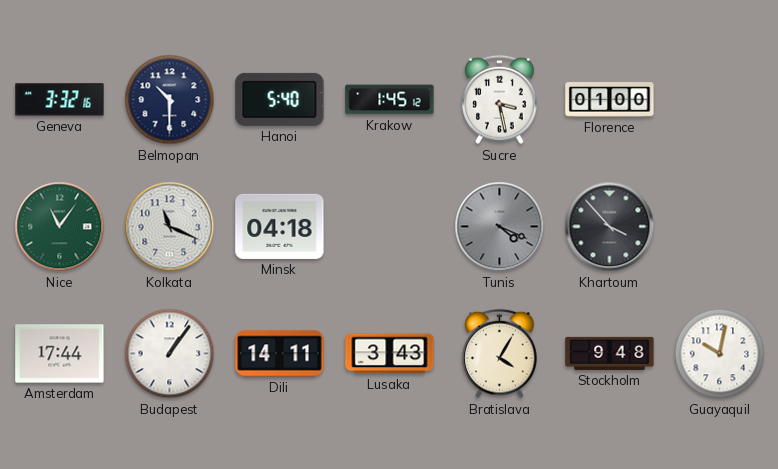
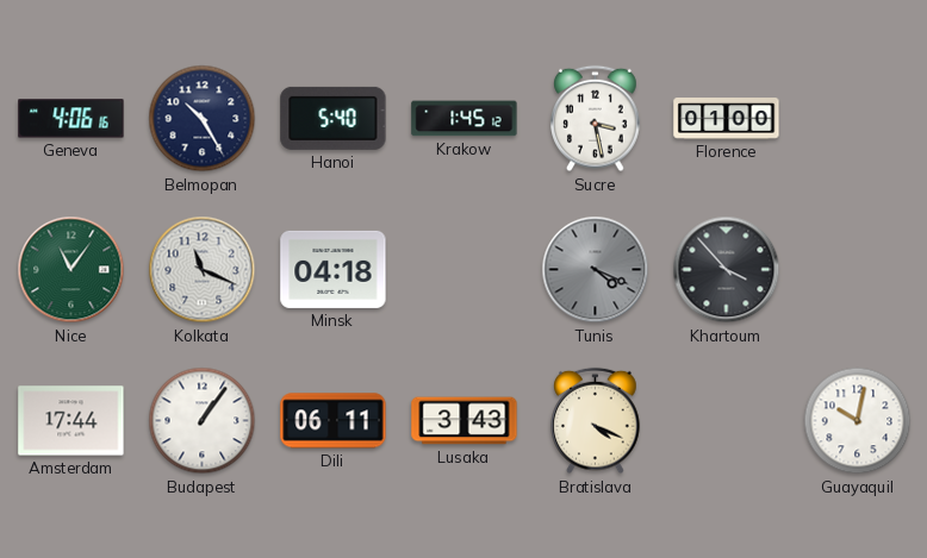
Geneva: 3:32 -> 4:06 (71, 119)
Belmopan: 10:30 -> 10:25 (203, 119)
Dili: 14:11 -> 06:11 (334, 421)
Bratislava: 4:05 -> 4:19 (596, 421)
Stockholm: 9:48 -> none (610, 353)
